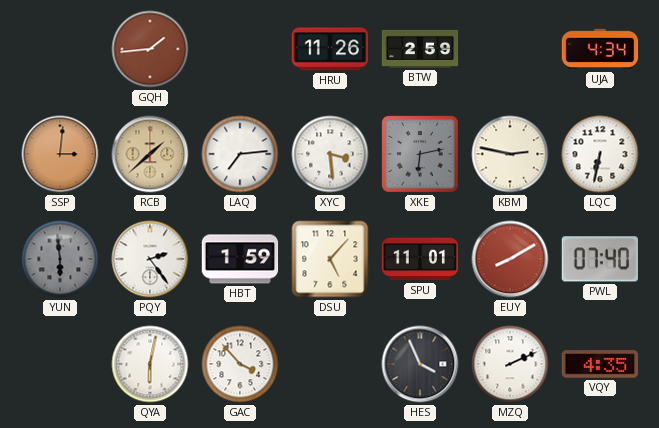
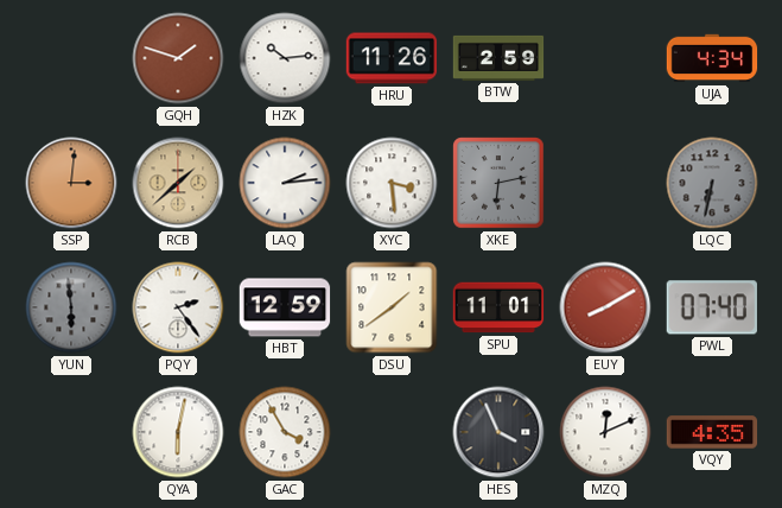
GQH: 1:44 -> 1:48 (178, 58)
HZK: none -> 10:14 (285, 58)
LAQ: 7:14 -> 2:14 (285, 183)
KBM: 2:47 -> none (510, 154)
LQC dial: white -> grey (712, 183)
HBT: 1:59 -> 12:59 (285, 307)
DSU: 5:07 -> 1:39 (392, 307)
GAC: 3:53 -> 3:55 (285, 432)
MZQ: 2:11 -> 12:11 (605, 432)
